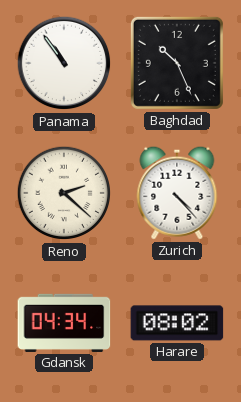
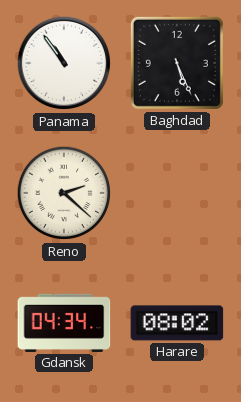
Baghdad: 10:26 -> 5:26 (177, 63)
Zurich: 4:23 -> none (177, 193)
